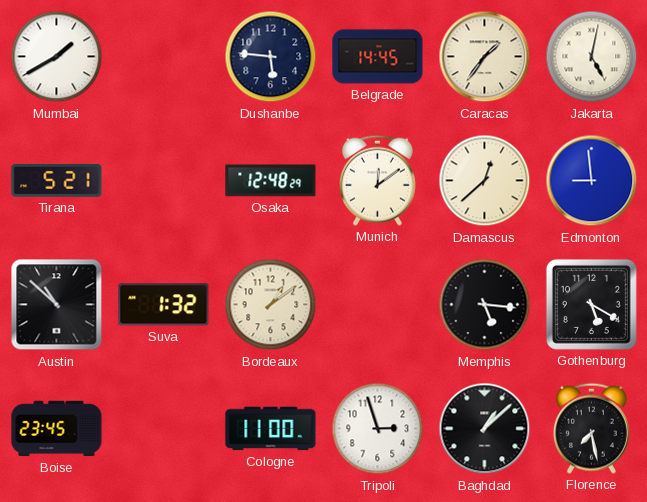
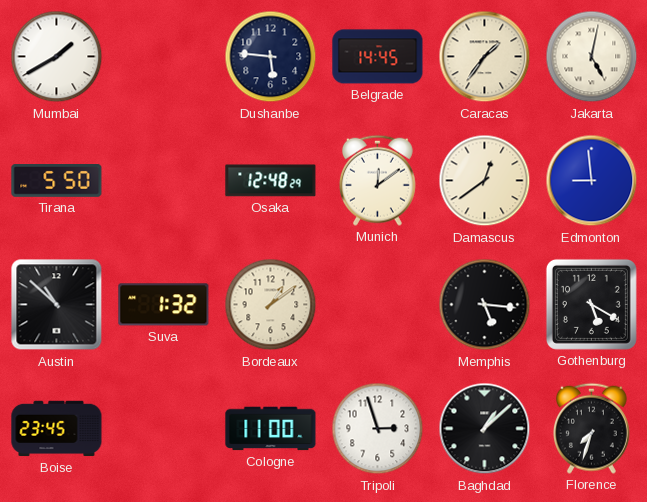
Tirana: 5:21 -> 5:50 (57, 181)
Damascus: 12:38 -> 12:39 (485, 181)
Florence: 7:28 -> 7:33 (591, 428)
